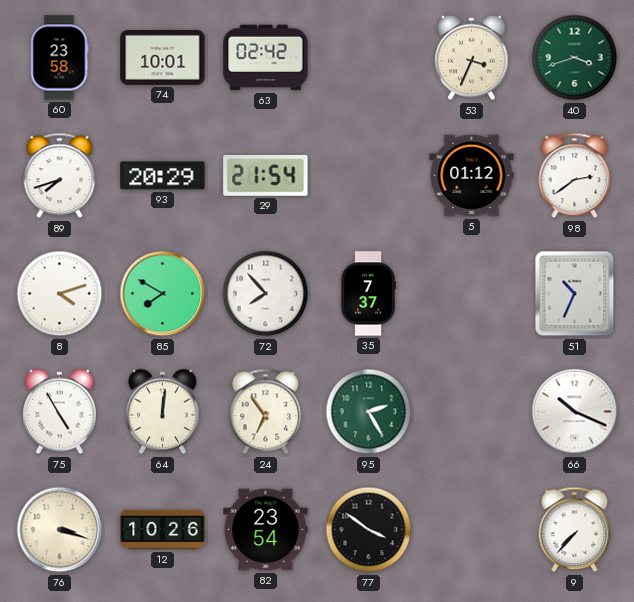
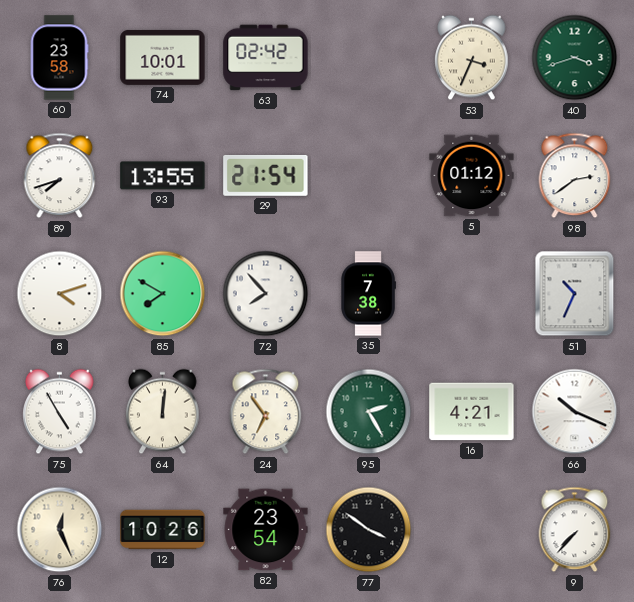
93: 20:29 -> 13:55 (163, 176)
35: 7:37 -> 7:38 (368, 294)
16: none -> 4:21 (472, 412)
76: 3:18 -> 12:26 (60, 530)
